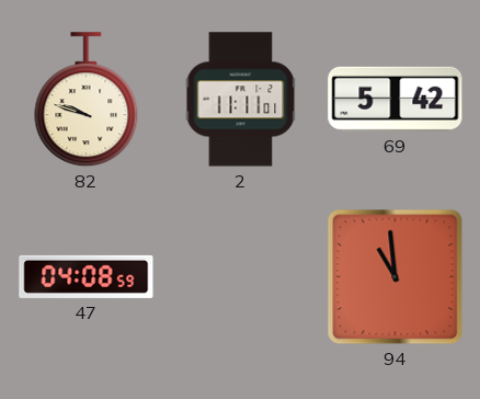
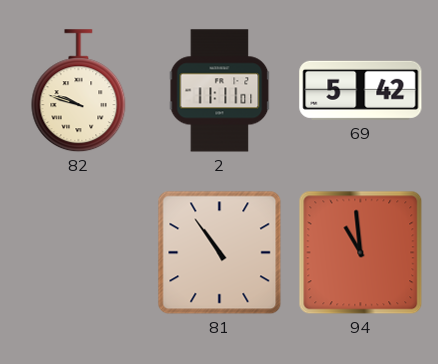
47: 04:08 -> none (87, 276)
81: none -> 10:54 (220, 253)
